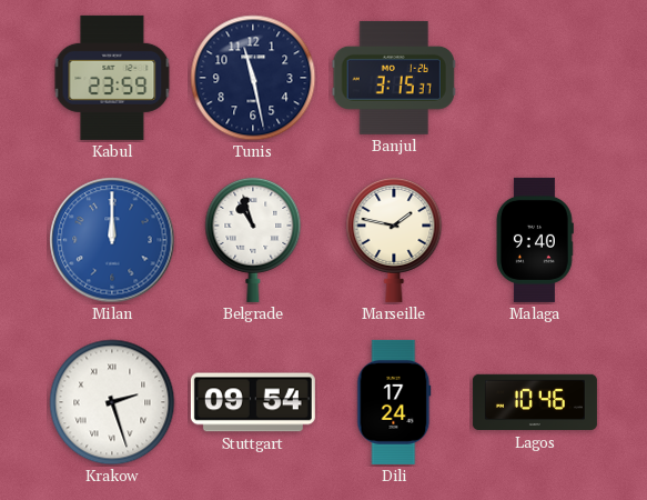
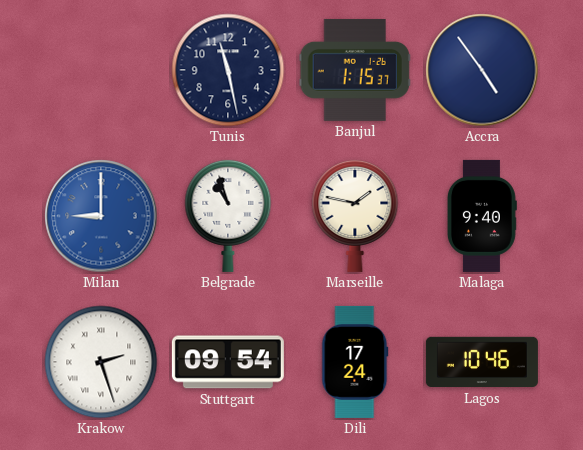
Kabul: 23:59 -> none (112, 78)
Banjul: 3:15 -> 1:15 (355, 70)
Accra: none -> 4:54 (482, 70)
Milan: 12:00 -> 9:00 (101, 216)
